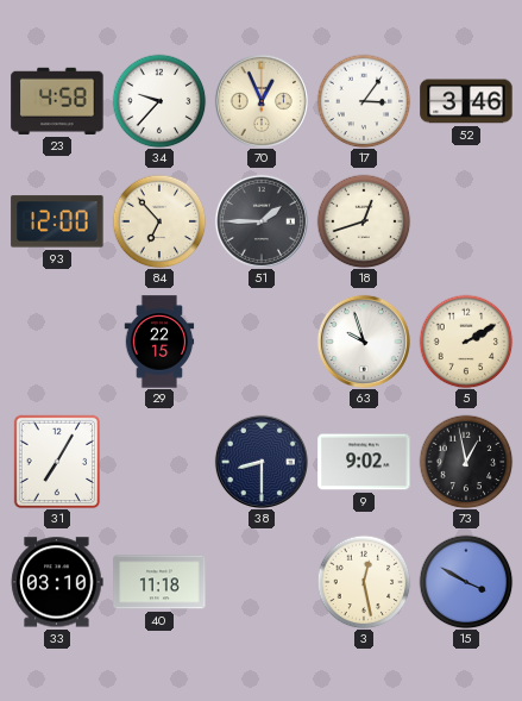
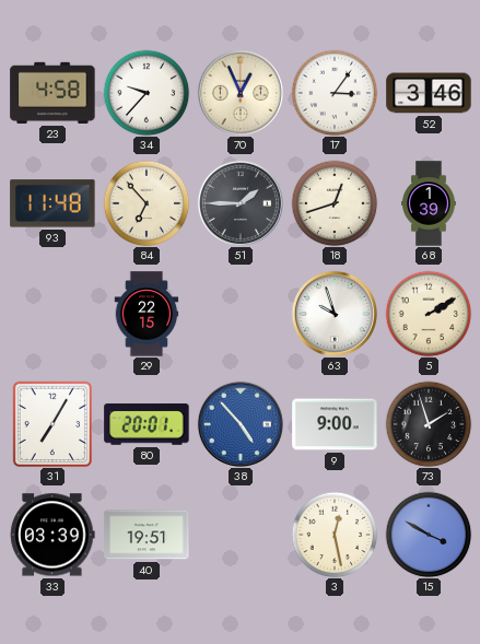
93: 12:00 -> 11:48 (52, 203)
68: none -> 1:39 (429, 203)
80: none -> 20:01 (147, 424)
38: 8:30 -> 4:53 (241, 424)
38 dial: navy -> blue (241, 424)
9: 9:02 -> 9:00 (335, 424)
73: 12:58 -> 1:57 (429, 424)
33: 03:10 -> 03:39 (52, 535)
40: 11:18 -> 19:51 (147, 535)
